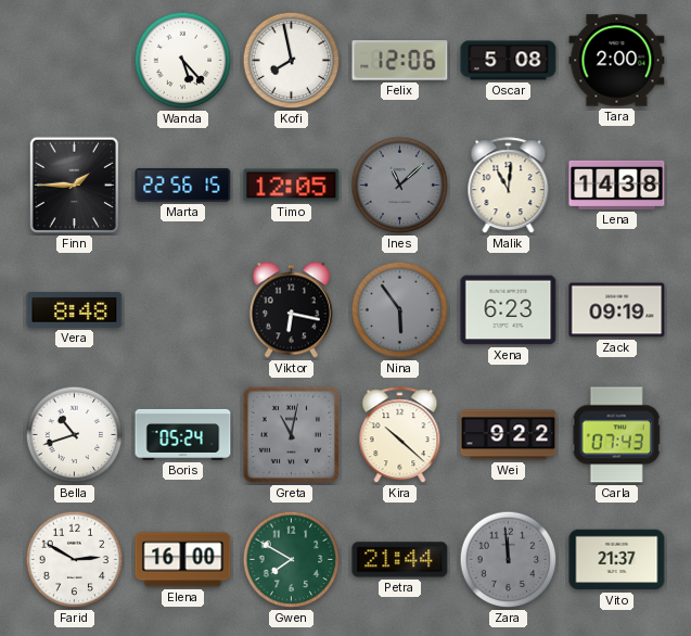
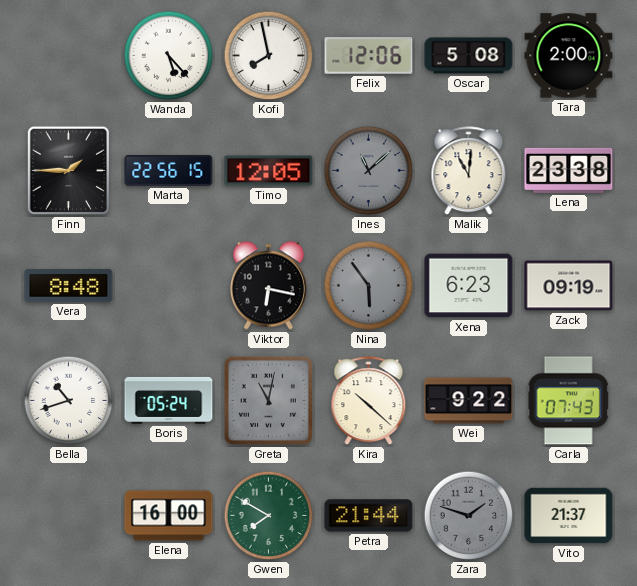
Lena: 14:38 -> 23:38 (569, 170)
Farid: 2:50 -> none (75, 560)
Zara: 11:59 -> 1:48 (469, 516)
